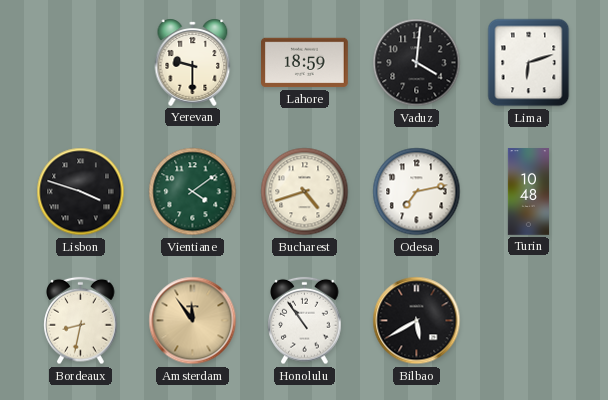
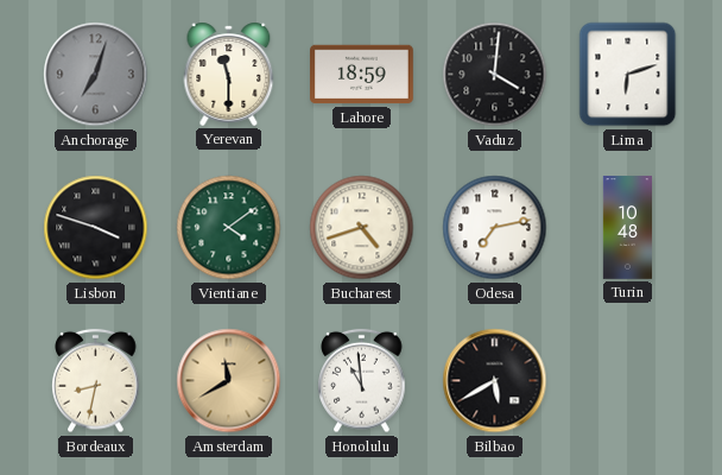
Anchorage: none -> 7:03 (96, 75)
Yerevan: 9:30 -> 11:30 (229, 74)
Amsterdam: 11:54 -> 11:40 (229, 381)
Honolulu: 10:54 -> 10:59 (362, 381)
